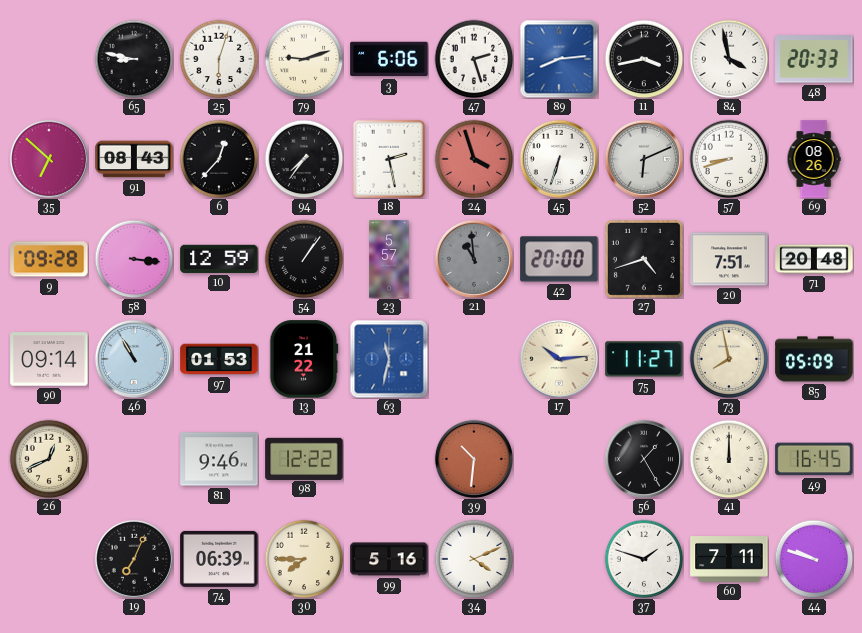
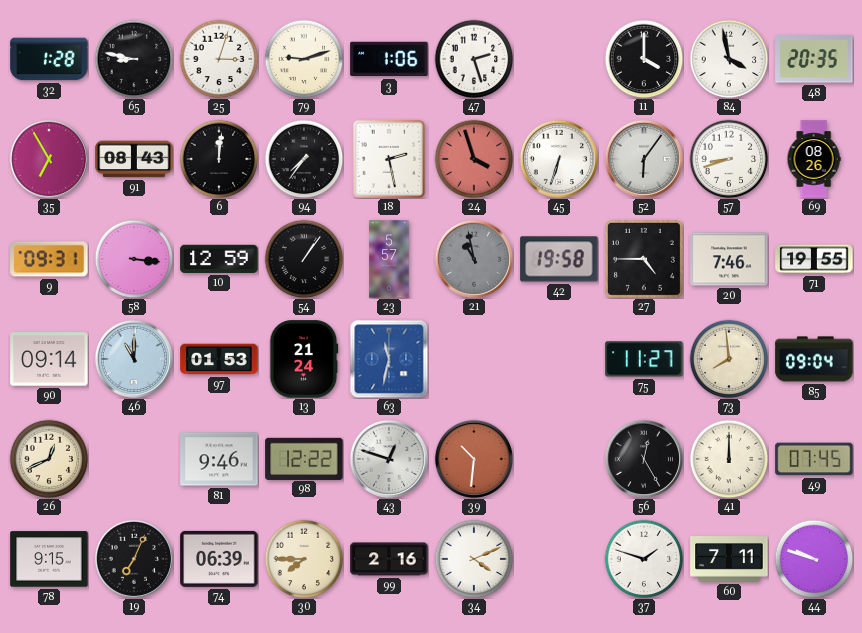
32: none -> 1:28 (49, 59)
25: 6:03 -> 3:03 (219, 59)
3: 6:06 -> 1:06 (389, 59)
89: 8:14 -> none (559, 59)
11: 3:43 -> 4:00 (644, 59)
48: 20:33 -> 20:35 (814, 59)
35: 6:52 -> 6:55 (49, 159)
6: 12:37 -> 12:01 (219, 159)
52: 6:11 -> 6:06 (644, 159)
9: 09:28 -> 09:31 (49, 259)
21: 10:59 -> 10:58 (474, 259)
42: 20:00 -> 19:58 (559, 259)
27: 4:42 -> 4:45 (644, 259)
20: 7:51 -> 7:46 (729, 259)
71: 20:48 -> 19:55 (814, 259)
46: 10:55 -> 11:00 (134, 359)
13: 21:22 -> 21:24 (304, 359)
17: 10:14 -> none (559, 359)
73: 7:58 -> 7:59 (729, 359)
85: 05:09 -> 09:04 (814, 359)
43: none -> 12:48 (389, 459)
56: 1:25 -> 12:25 (644, 459)
49: 16:45 -> 07:45 (814, 459)
78: none -> 9:15 (49, 559)
99: 5:16 -> 2:16 (389, 559)
